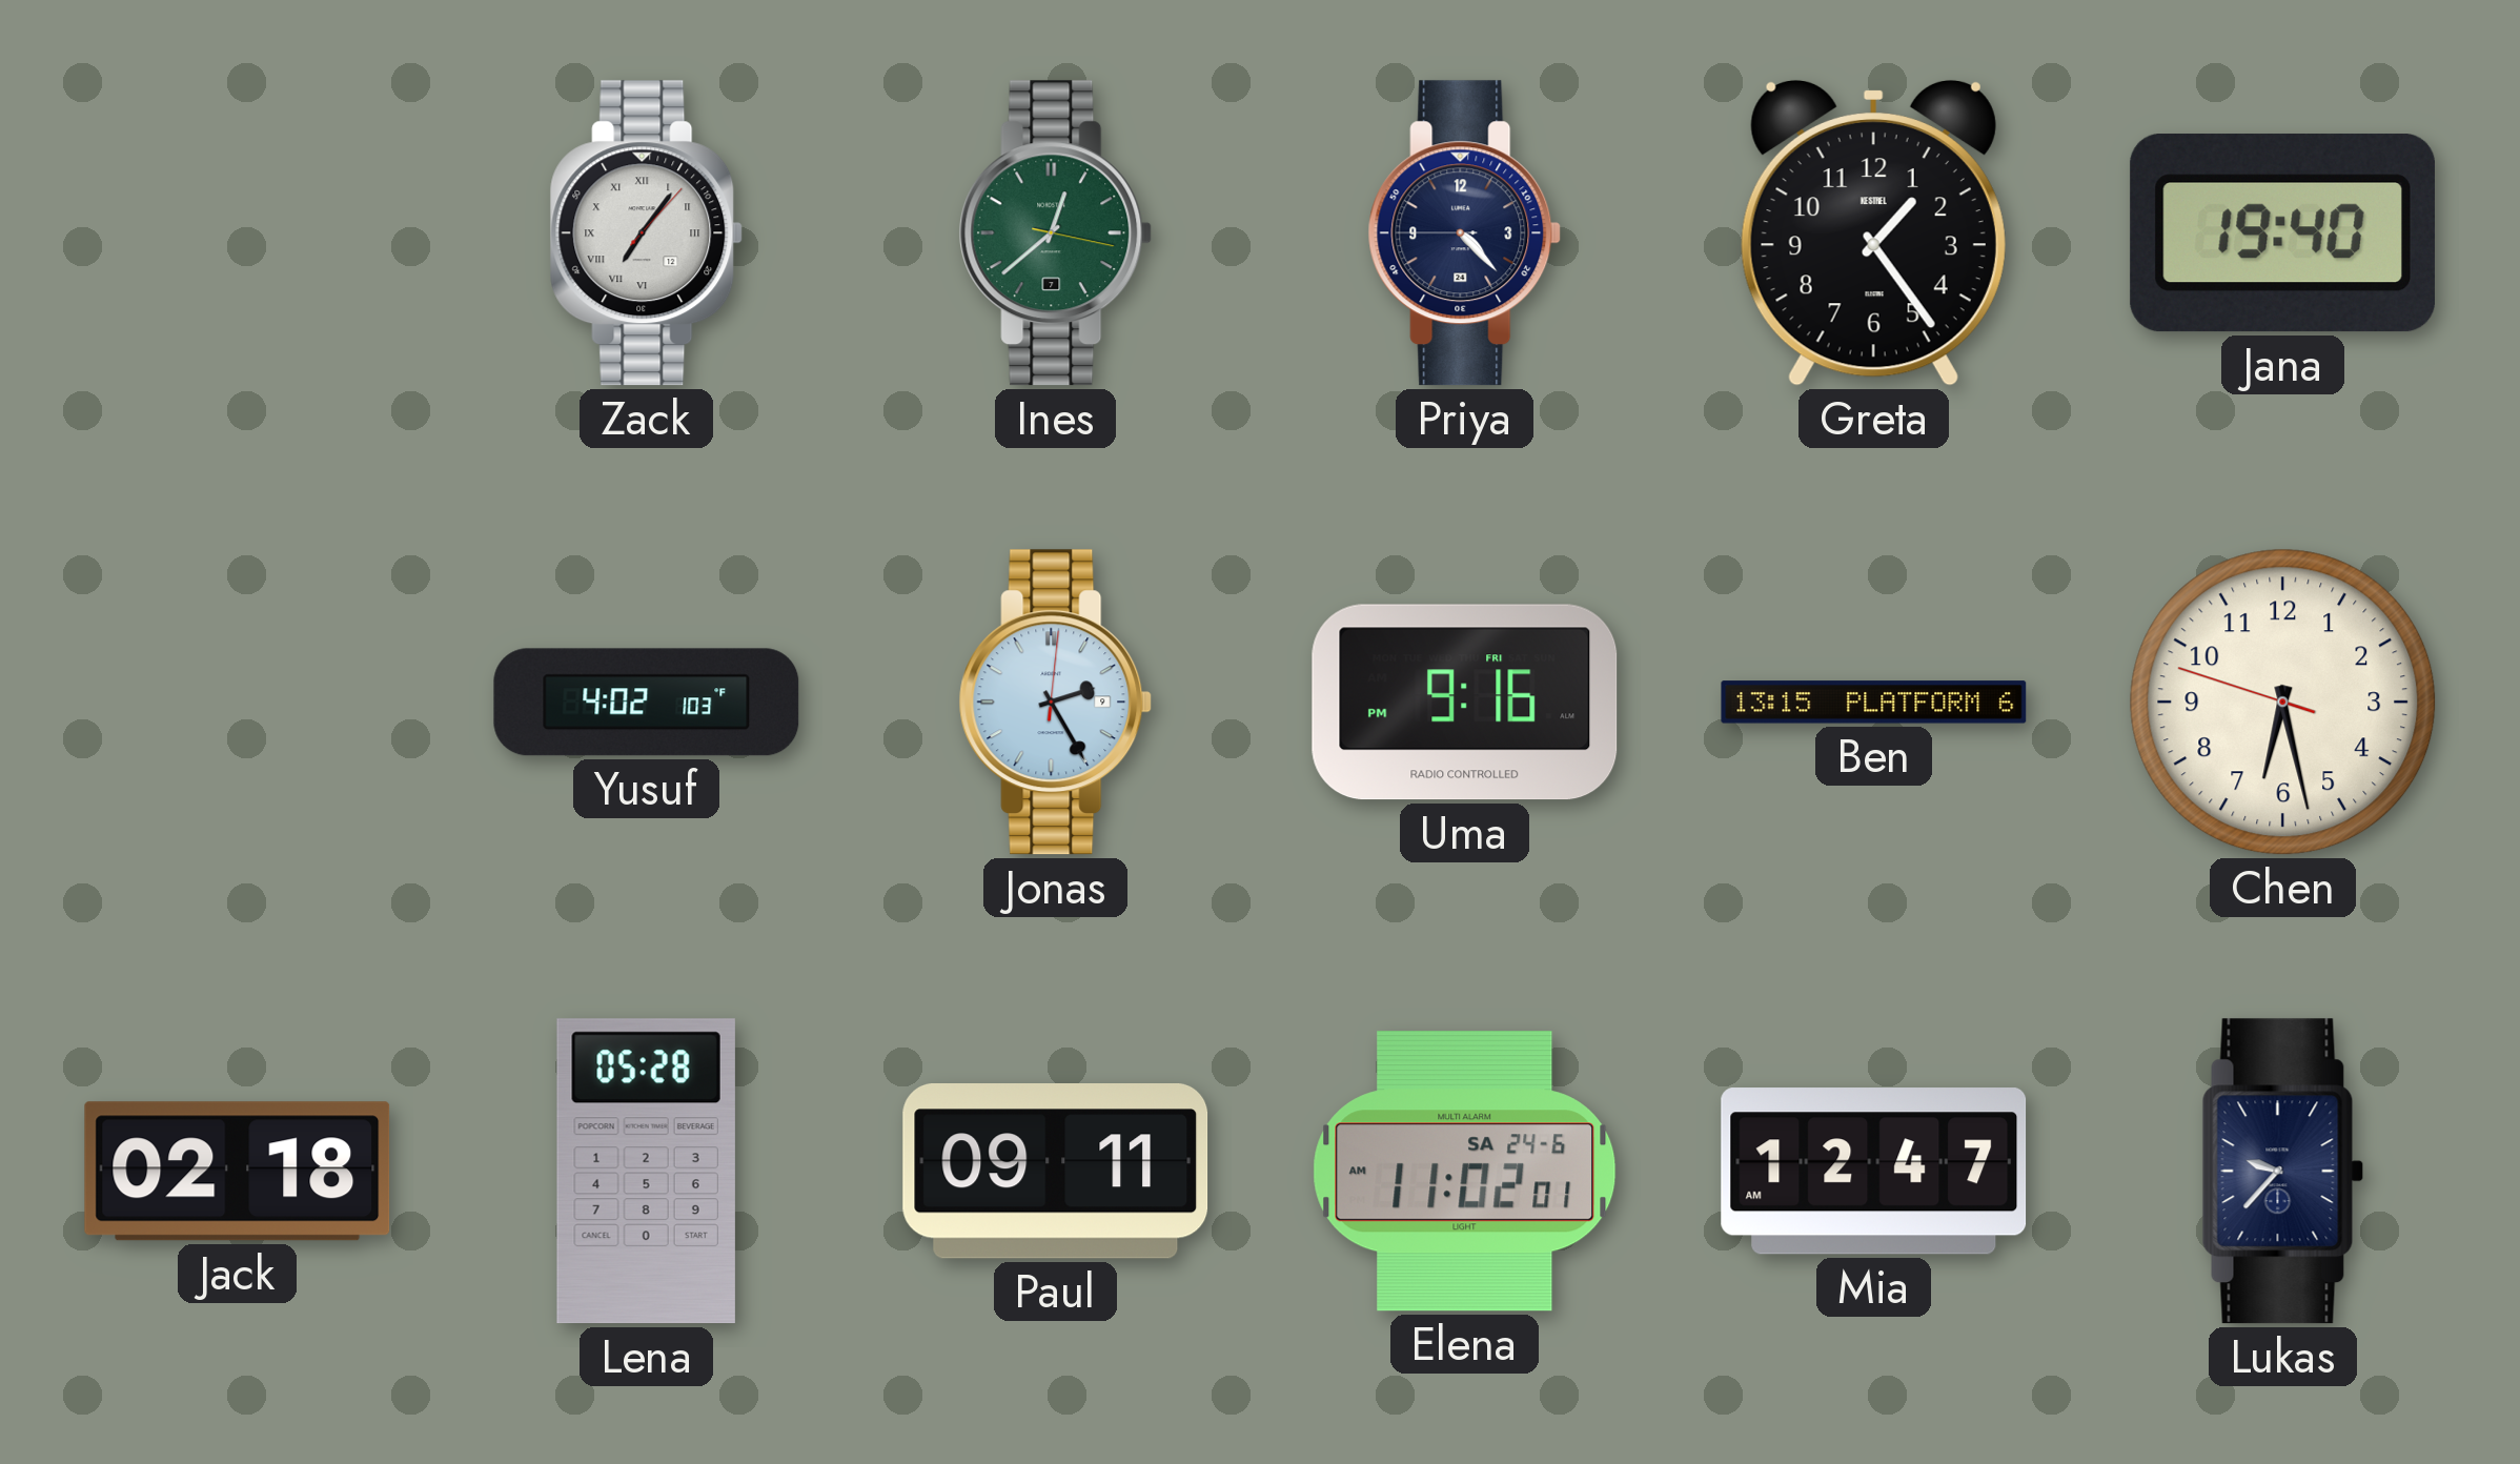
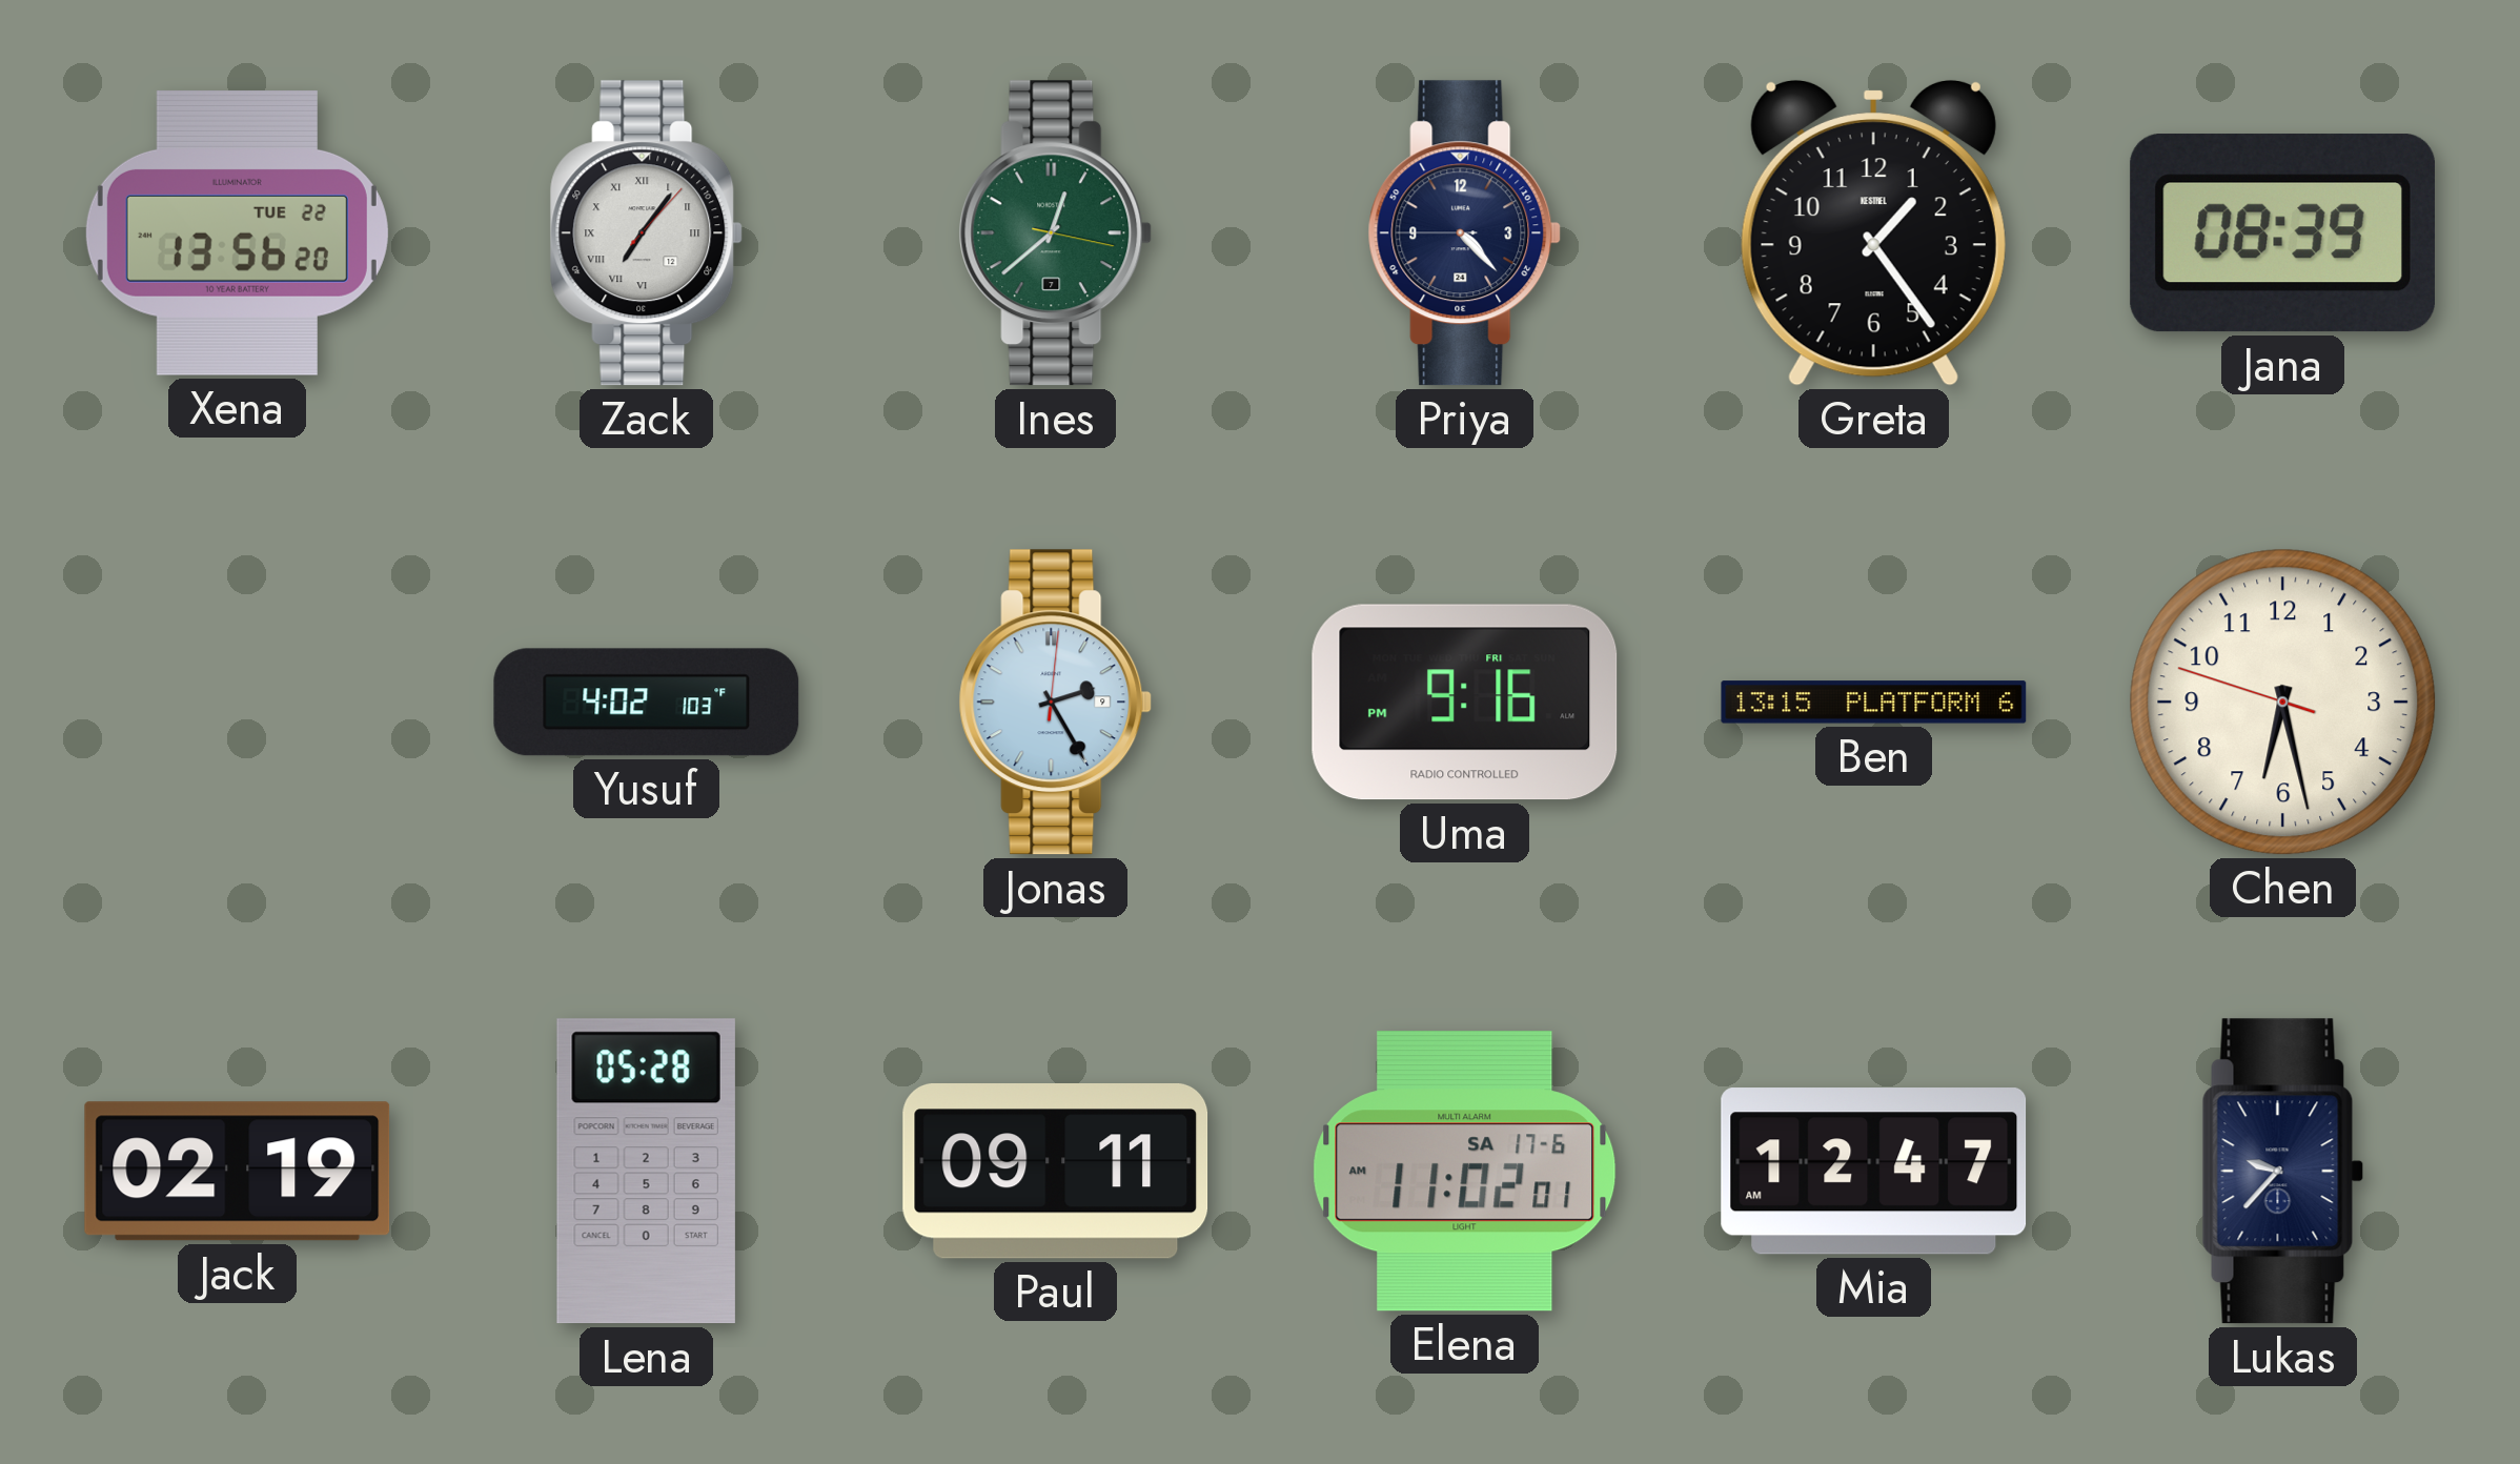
Xena: none -> 13:56 (237, 232)
Jana: 19:40 -> 08:39 (2282, 233)
Jack: 02:18 -> 02:19 (238, 1172)
Elena date: SA 24-6 -> SA 17-6 (1465, 1172)
